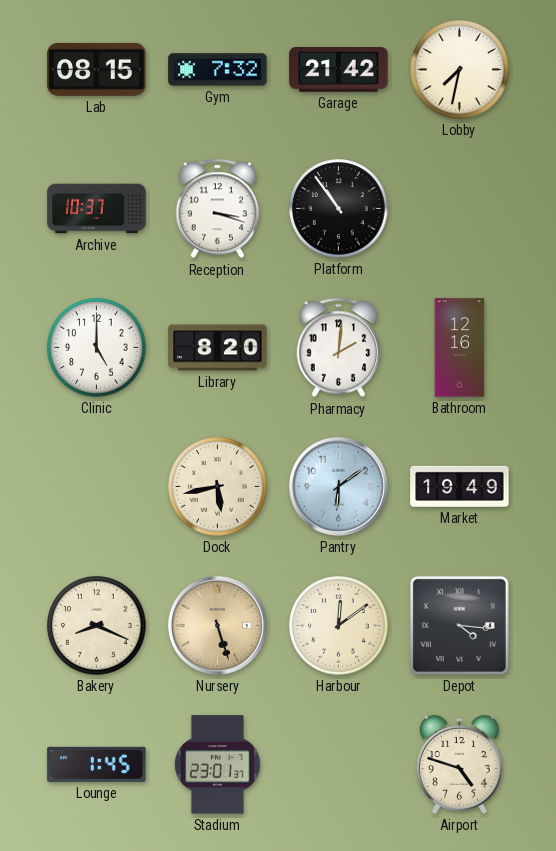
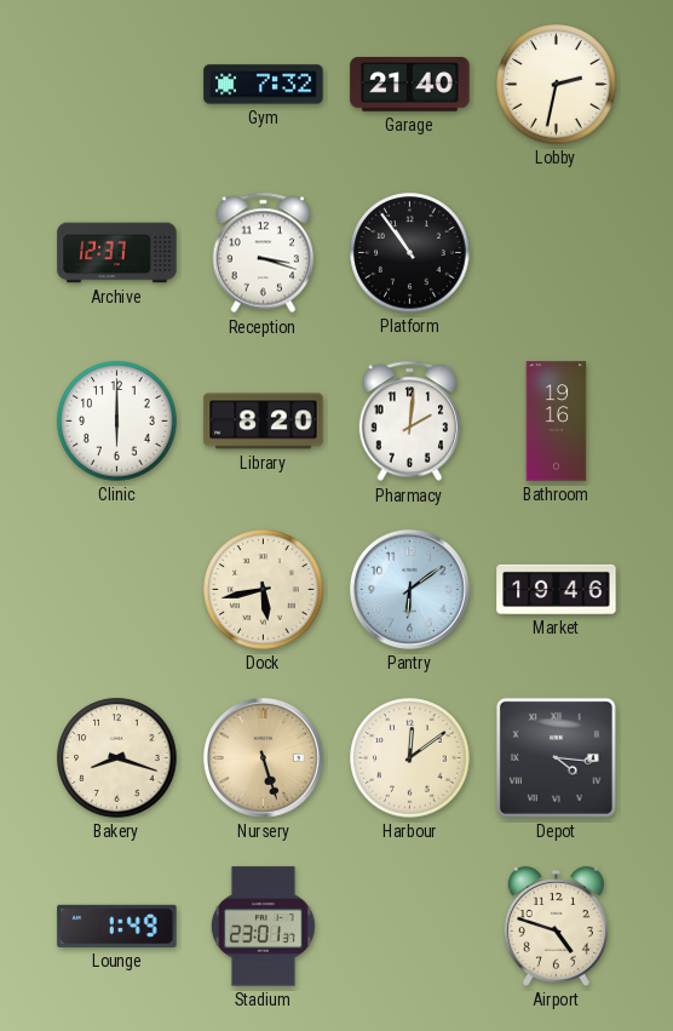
Lab: 08:15 -> none (97, 69)
Garage: 21:42 -> 21:40 (410, 85)
Lobby: 7:32 -> 2:32 (557, 85)
Archive: 10:37 -> 12:37 (117, 253)
Clinic: 5:00 -> 6:00 (117, 422)
Bathroom: 12:16 -> 19:16 (557, 422)
Market: 19:49 -> 19:46 (557, 589)
Bakery: 8:19 -> 8:18 (117, 758)
Lounge: 1:45 -> 1:49 (117, 926)
